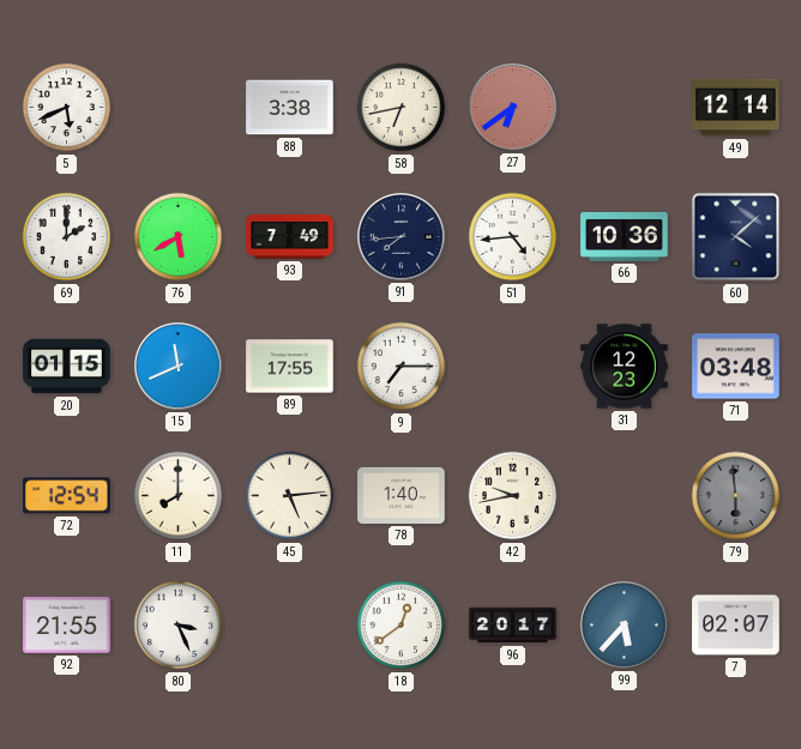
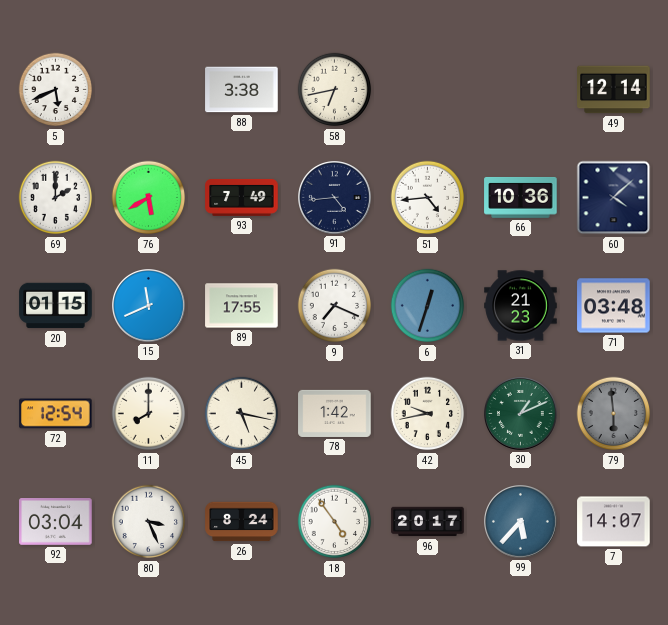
27: 6:39 -> none (513, 108)
91: 7:44 -> 4:44 (335, 198)
9: 7:15 -> 7:19 (335, 306)
6: none -> 12:33 (428, 306)
31: 12:23 -> 21:23 (521, 306)
45: 5:14 -> 5:17 (242, 414)
78: 1:40 -> 1:42 (335, 413)
30: none -> 1:11 (521, 414)
92: 21:55 -> 03:04 (56, 522)
26: none -> 8:24 (242, 522)
18: 12:39 -> 4:54 (335, 522)
7: 02:07 -> 14:07 (614, 522)
